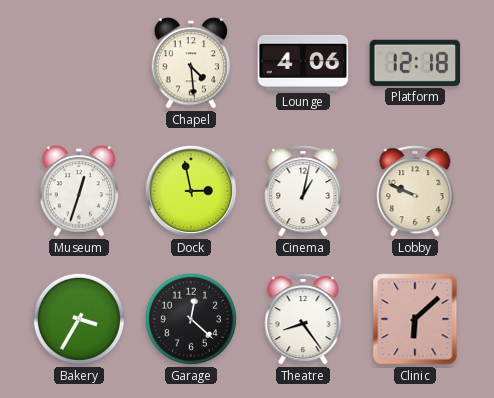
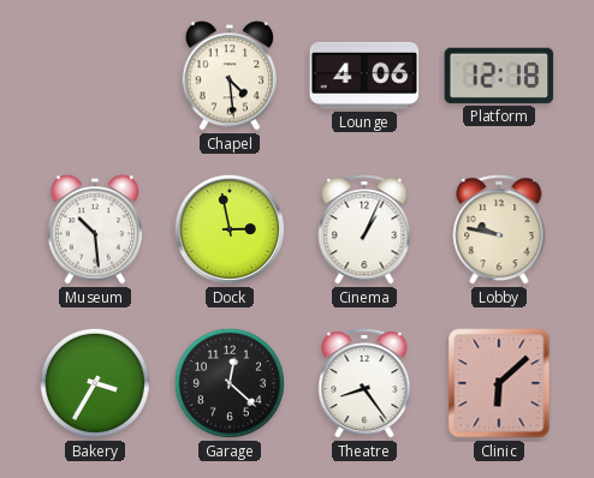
Museum: 12:33 -> 10:29 (95, 229)
Cinema: 1:02 -> 1:04 (364, 229)
Lobby: 9:49 -> 9:47 (499, 229)
